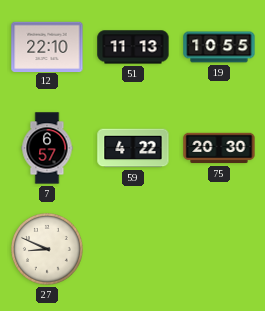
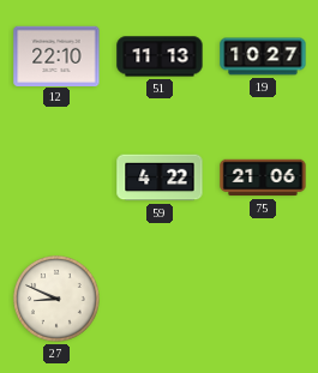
19: 10:55 -> 10:27 (263, 56)
7: 6:57 -> none (47, 148)
75: 20:30 -> 21:06 (263, 178)
